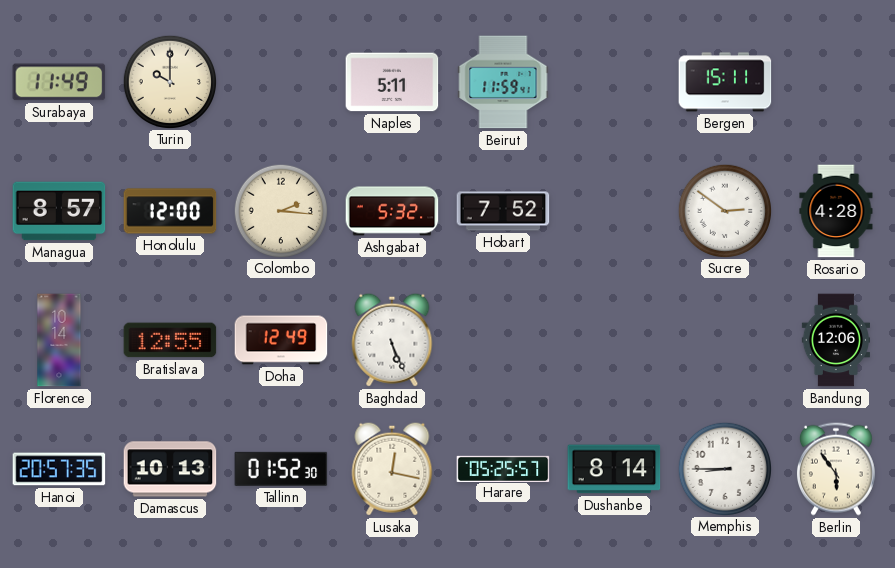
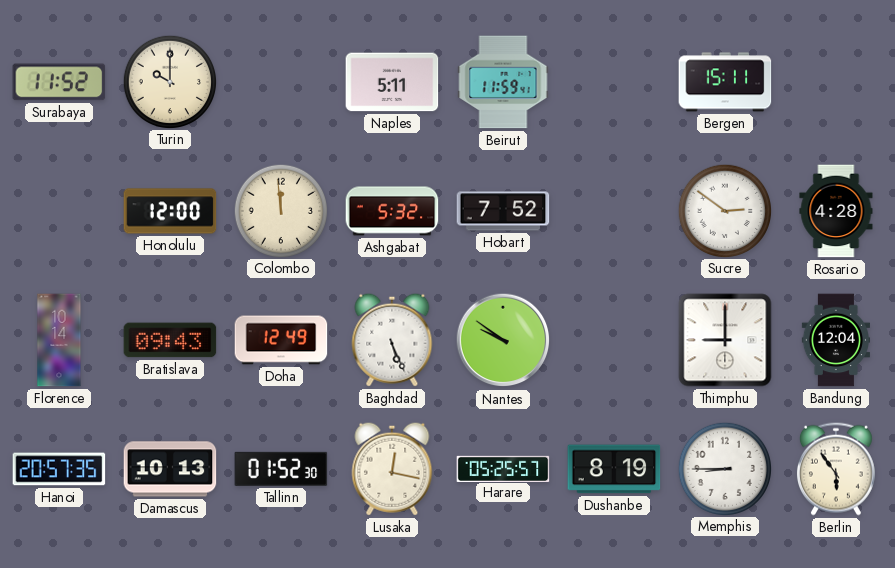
Surabaya: 11:49 -> 11:52 (59, 82)
Managua: 8:57 -> none (59, 211)
Colombo: 2:16 -> 11:59 (280, 210)
Bratislava: 12:55 -> 09:43 (170, 340)
Nantes: none -> 9:51 (503, 340)
Thimphu: none -> 9:00 (725, 340)
Bandung: 12:06 -> 12:04 (835, 340)
Dushanbe: 8:14 -> 8:19 (614, 469)
